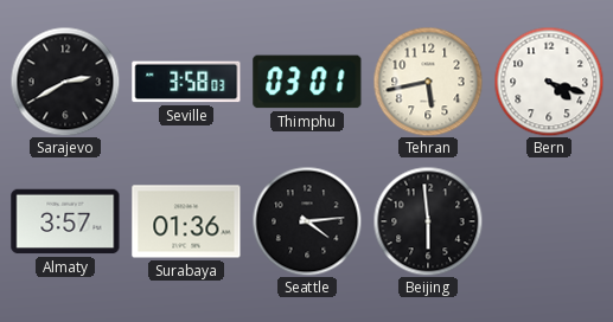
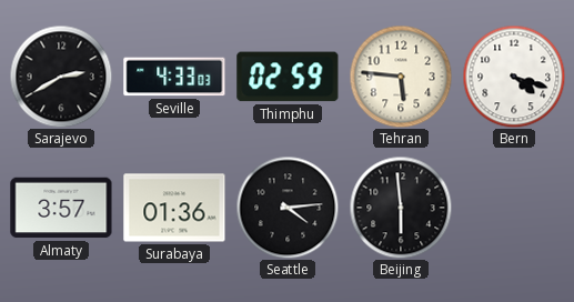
Seville: 3:58 -> 4:33 (174, 77)
Thimphu: 03:01 -> 02:59 (288, 77)
Tehran: 5:43 -> 5:46 (401, 77)
